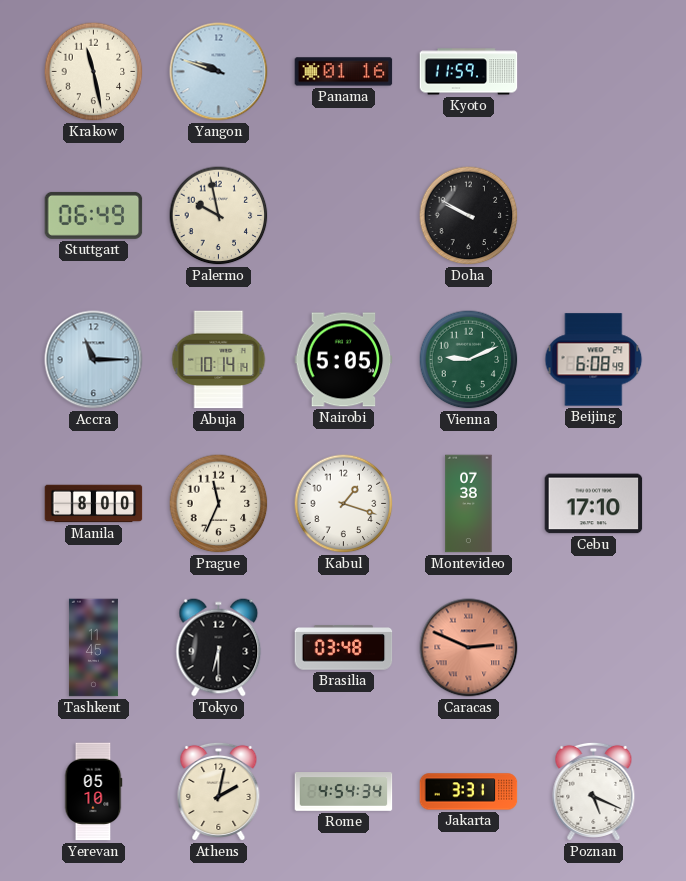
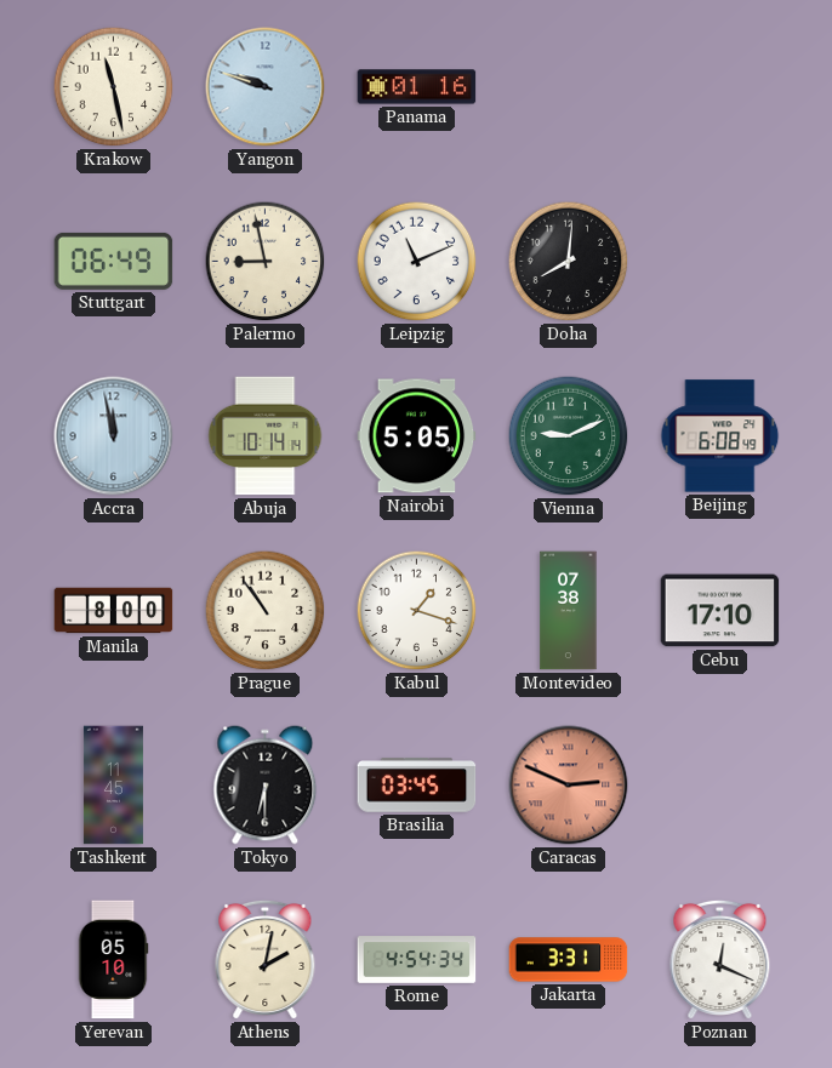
Kyoto: 11:59 -> none (469, 72)
Palermo: 9:58 -> 8:58 (266, 262)
Leipzig: none -> 11:11 (417, 262)
Doha: 9:50 -> 8:01 (569, 262)
Accra: 11:15 -> 11:58 (114, 436)
Prague: 11:34 -> 10:54 (266, 611)
Brasilia: 03:48 -> 03:45 (417, 786)
Poznan: 5:19 -> 12:19 (720, 959)
